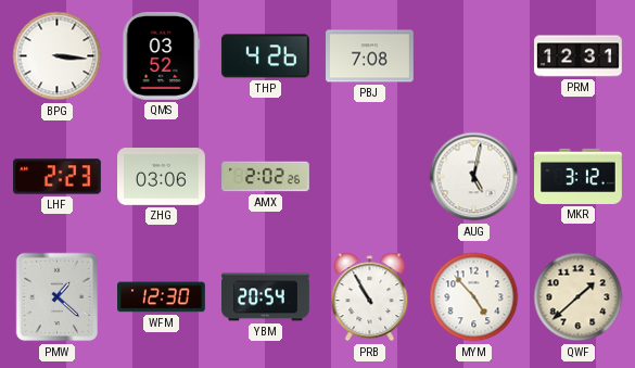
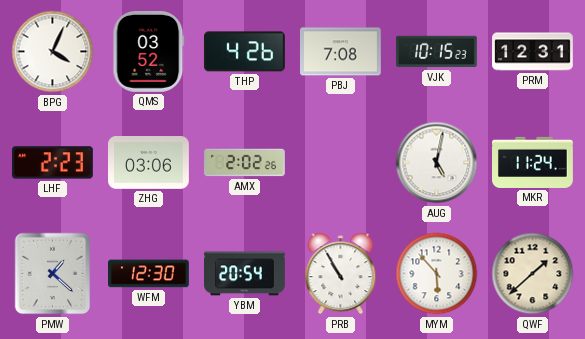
BPG: 3:16 -> 4:04 (53, 52)
VJK: none -> 10:15 (437, 52)
MKR: 3:12 -> 11:24 (533, 162)
MYM: 4:53 -> 5:53 (437, 274)
